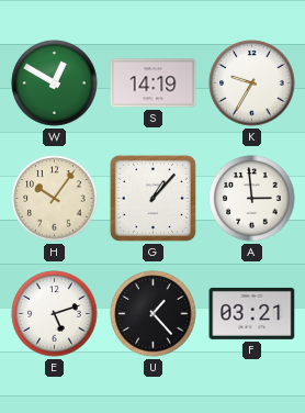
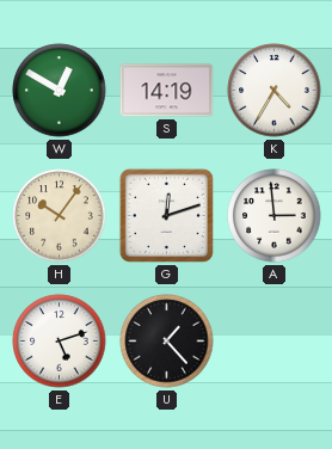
K: 9:35 -> 4:35 (275, 91)
G: 1:07 -> 12:12 (166, 215)
F: 03:21 -> none (252, 313)
